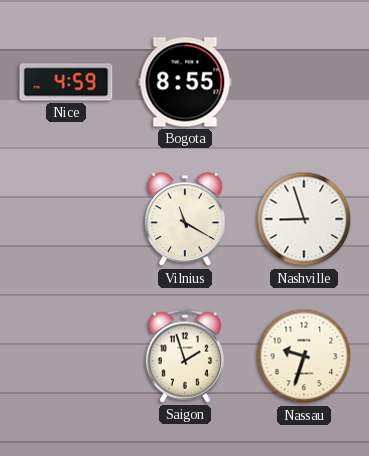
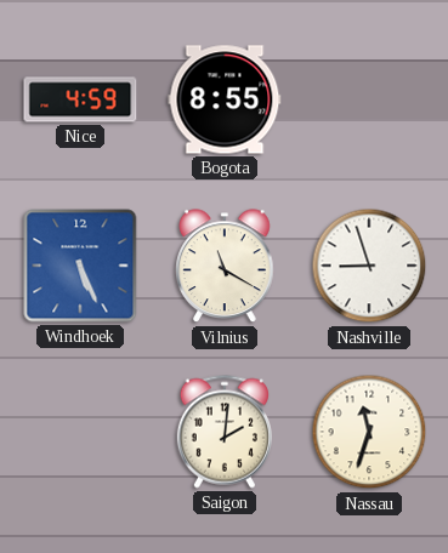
Windhoek: none -> 5:26 (80, 266)
Saigon: 1:57 -> 2:01 (225, 432)
Nassau: 9:33 -> 11:33 (369, 432)
